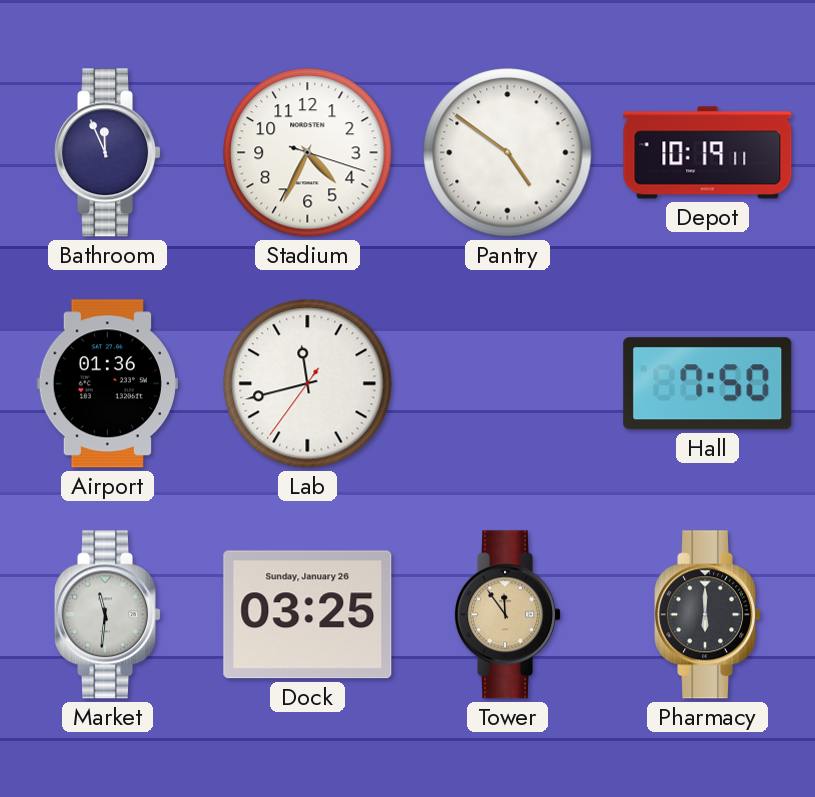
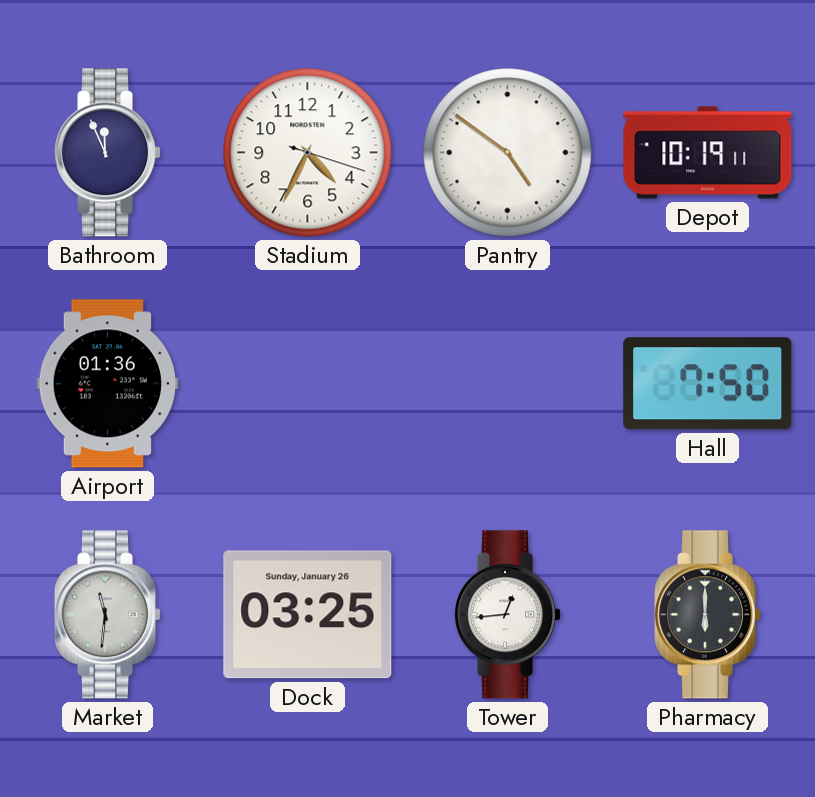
Lab: 11:42 -> none (308, 384)
Tower: 11:54 -> 12:44 (508, 615)
Tower dial: champagne -> white (508, 615)
